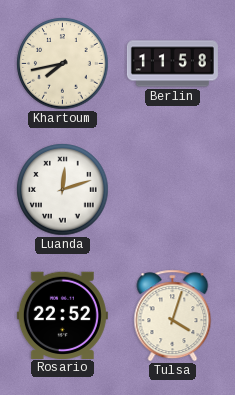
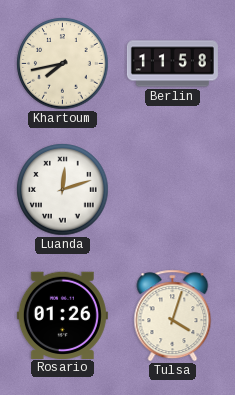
Rosario: 22:52 -> 01:26 (62, 315)
